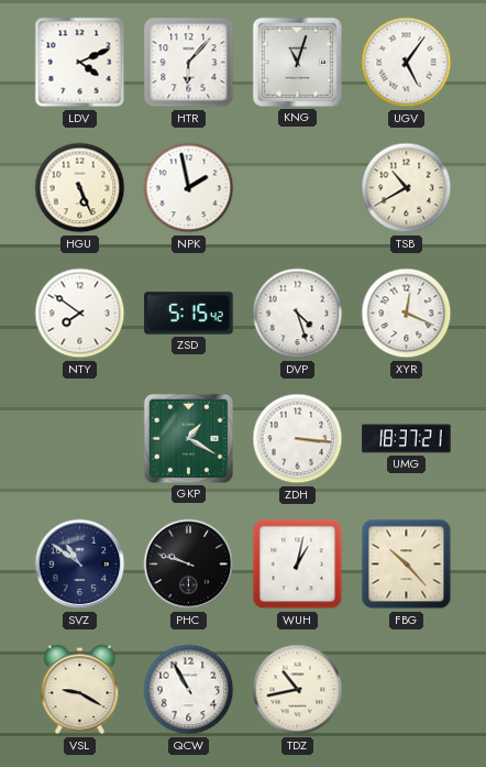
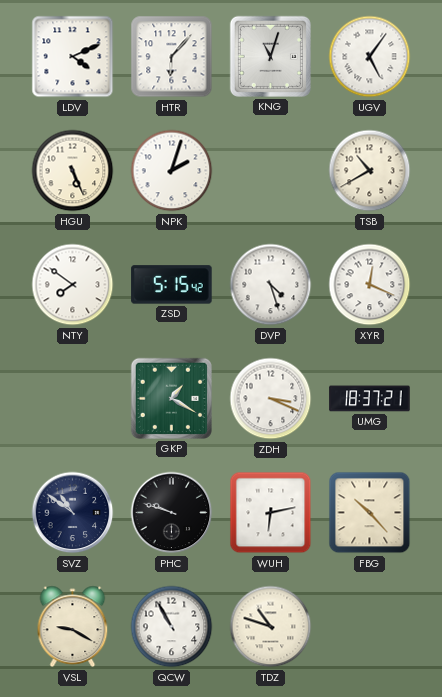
NPK: 1:58 -> 2:03 (172, 171)
ZDH: 3:16 -> 3:19 (271, 399)
WUH: 1:02 -> 6:13 (271, 513)
TDZ: 10:43 -> 10:48 (271, 627)
